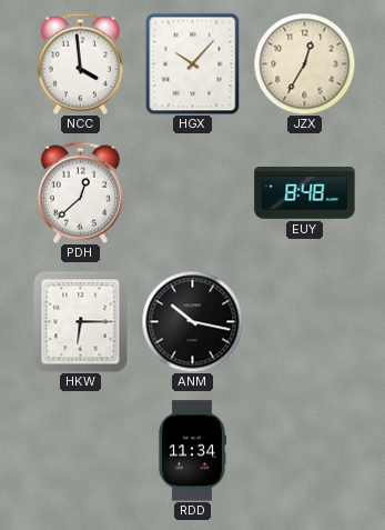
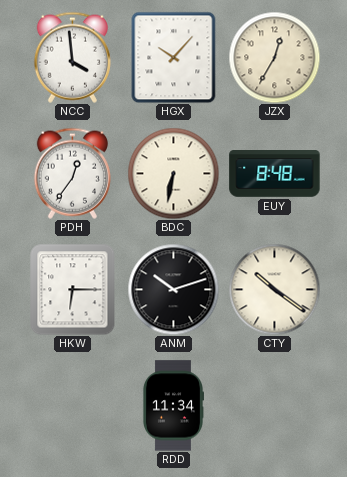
PDH: 12:38 -> 12:36 (72, 173)
BDC: none -> 6:32 (173, 173)
ANM: 10:17 -> 10:12 (173, 289)
CTY: none -> 10:21 (274, 289)
